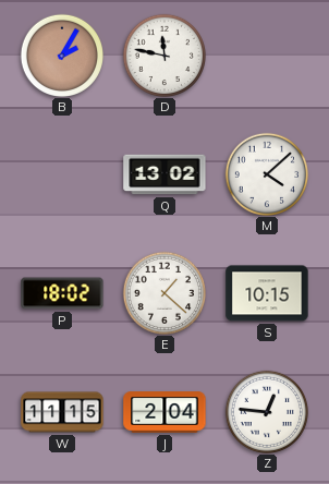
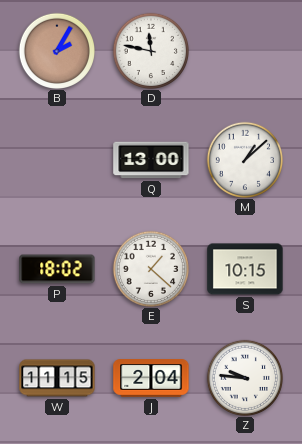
Q: 13:02 -> 13:00 (151, 160)
M: 4:08 -> 1:08 (244, 159)
Z: 12:46 -> 9:46 (244, 377)
